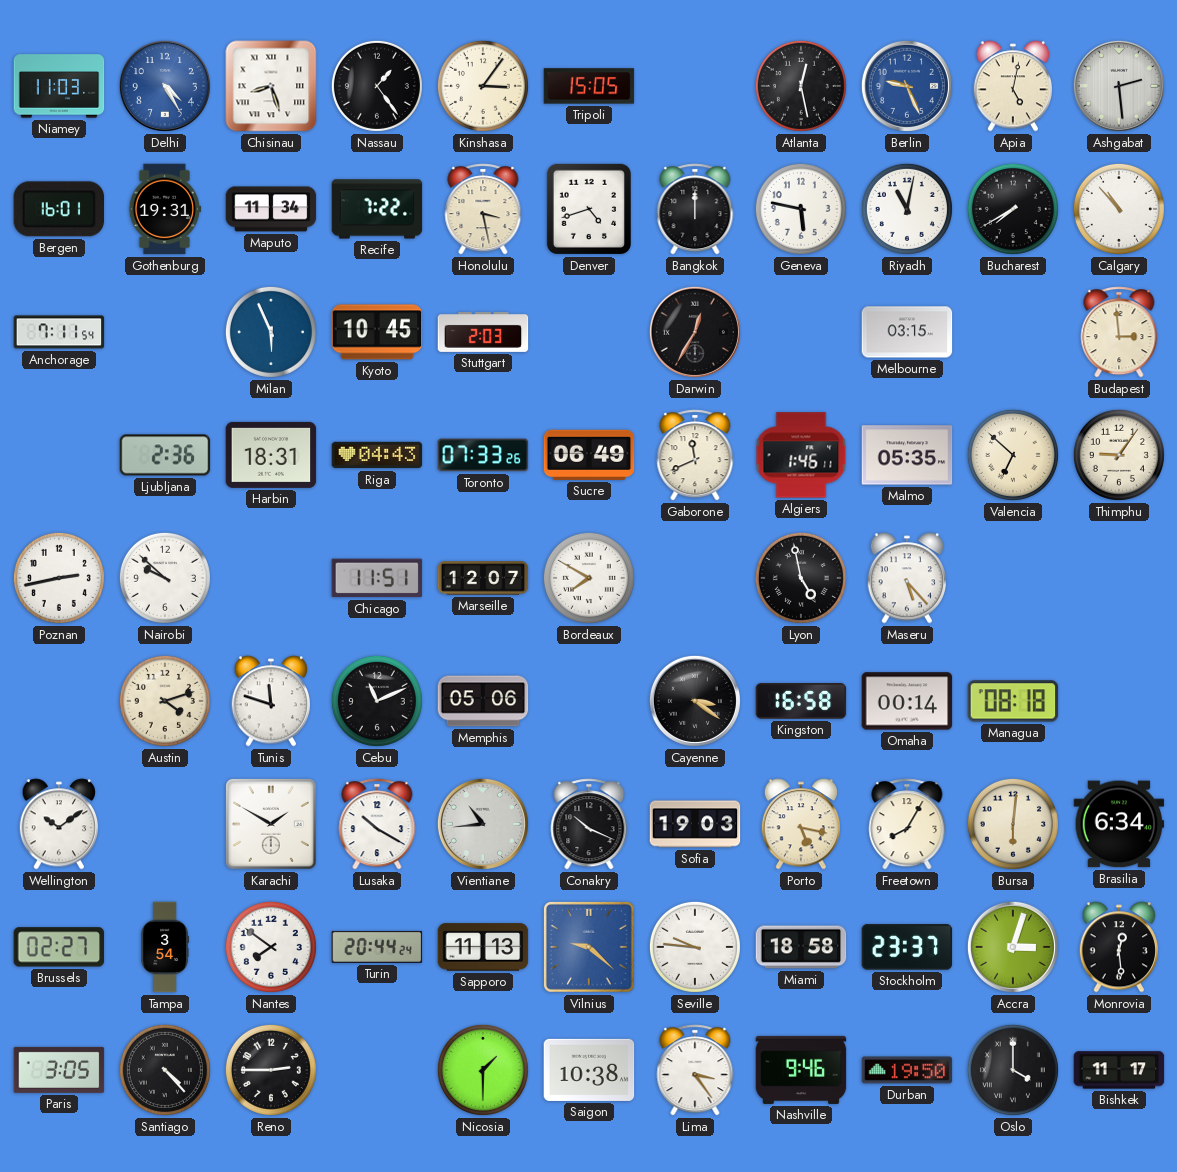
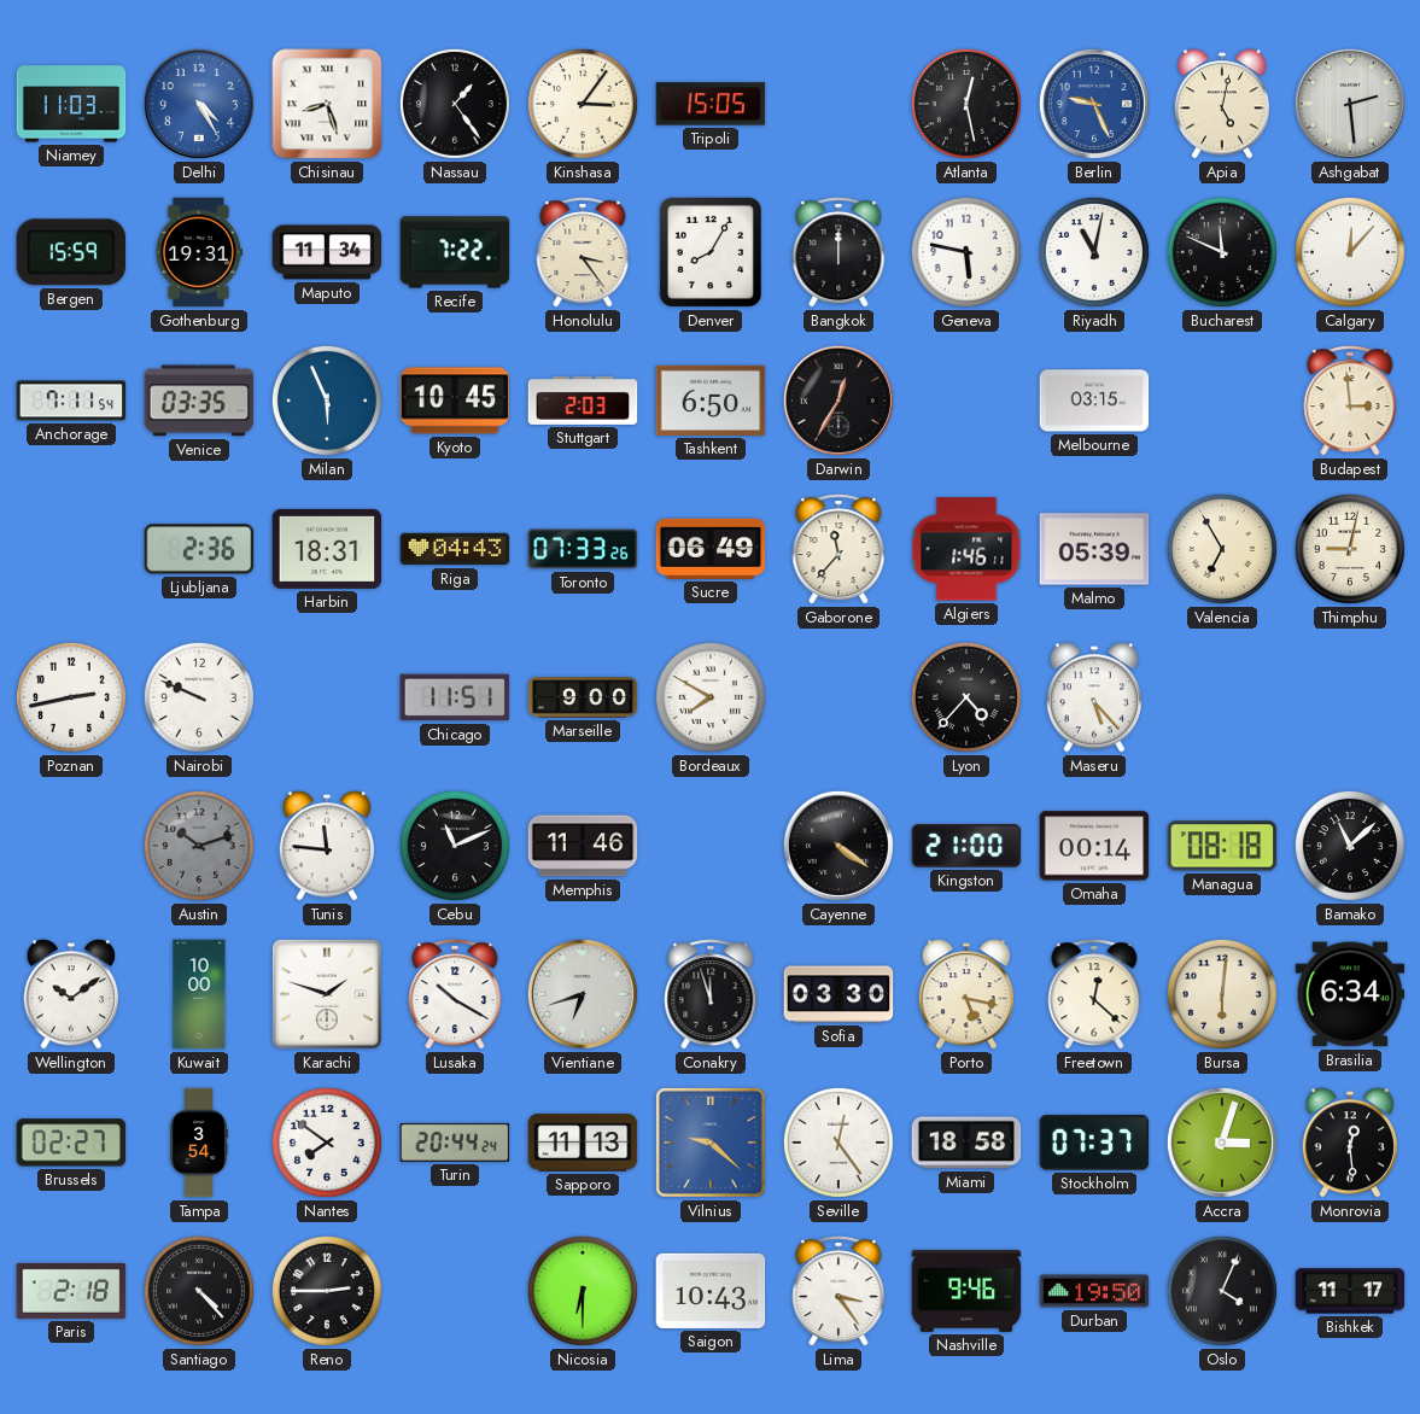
Bergen: 16:01 -> 15:59 (71, 252)
Honolulu: 3:28 -> 3:24 (583, 252)
Denver: 4:42 -> 8:05 (711, 252)
Bucharest: 7:40 -> 11:49 (1222, 252)
Calgary: 10:53 -> 12:07 (1350, 252)
Venice: none -> 03:35 (199, 401)
Tashkent: none -> 6:50 (711, 401)
Gaborone: 11:41 -> 11:37 (838, 549)
Malmo: 05:35 -> 05:39 (1094, 549)
Valencia: 6:52 -> 6:55 (1222, 549)
Thimphu: 9:06 -> 9:02 (1350, 549)
Nairobi: 9:52 -> 9:49 (199, 697)
Marseille: 12:07 -> 9:00 (583, 697)
Lyon: 4:58 -> 4:37 (966, 697)
Austin: 4:12 -> 10:12 (199, 846)
Austin dial: cream -> grey (199, 846)
Tunis: 11:48 -> 11:46 (326, 846)
Memphis: 05:06 -> 11:46 (583, 846)
Cayenne: 3:21 -> 4:21 (838, 846)
Kingston: 16:58 -> 21:00 (966, 846)
Bamako: none -> 11:08 (1350, 846)
Kuwait: none -> 10:00 (199, 994)
Karachi: 1:50 -> 1:48 (327, 994)
Vientiane: 10:44 -> 6:42 (583, 994)
Conakry: 10:19 -> 11:57 (711, 994)
Sofia: 19:03 -> 03:30 (838, 994)
Freetown: 8:05 -> 12:22 (1094, 994)
Seville: 9:46 -> 12:24 (838, 1143)
Stockholm: 23:37 -> 07:37 (1094, 1143)
Paris: 3:05 -> 2:18 (71, 1291)
Nicosia: 1:30 -> 6:30 (583, 1291)
Saigon: 10:38 -> 10:43 (711, 1291)
Oslo: 4:00 -> 4:04 (1222, 1291)
